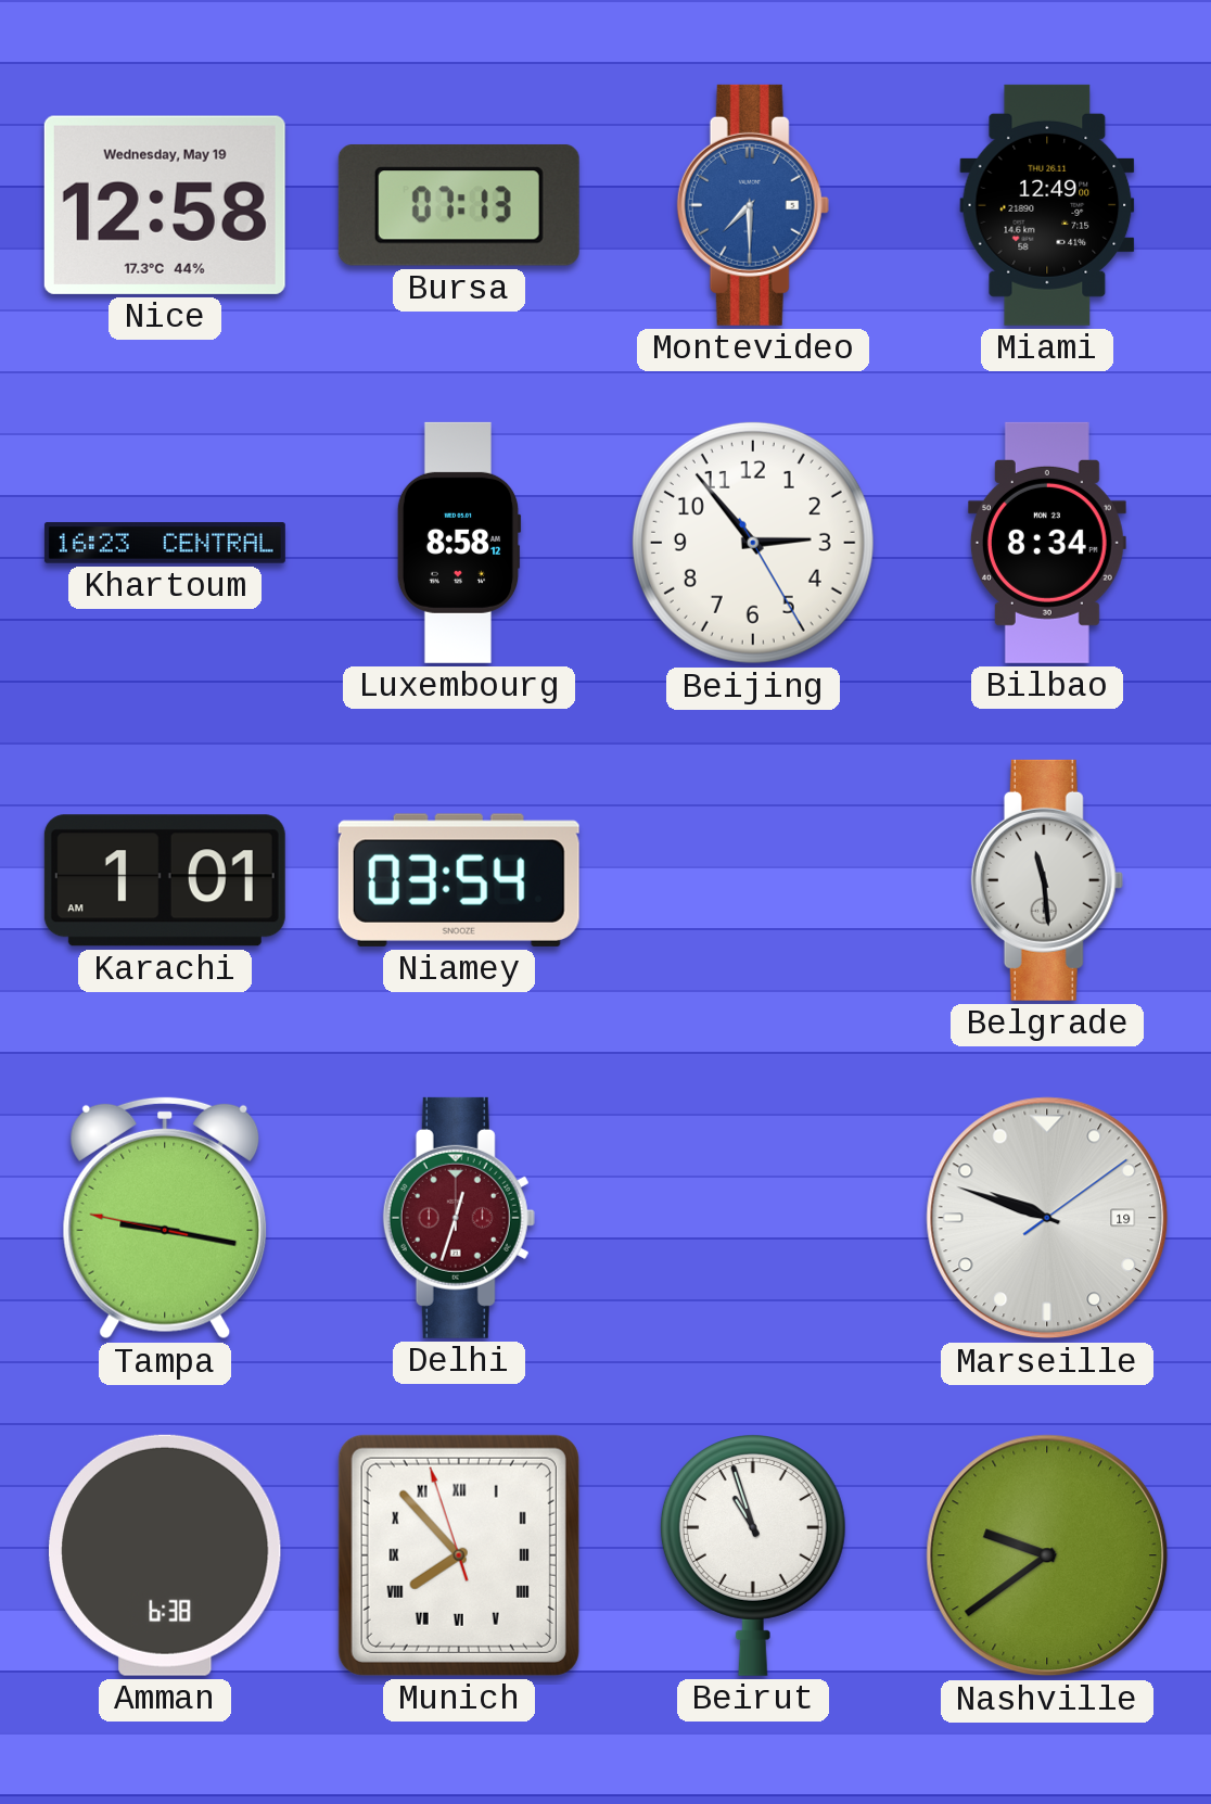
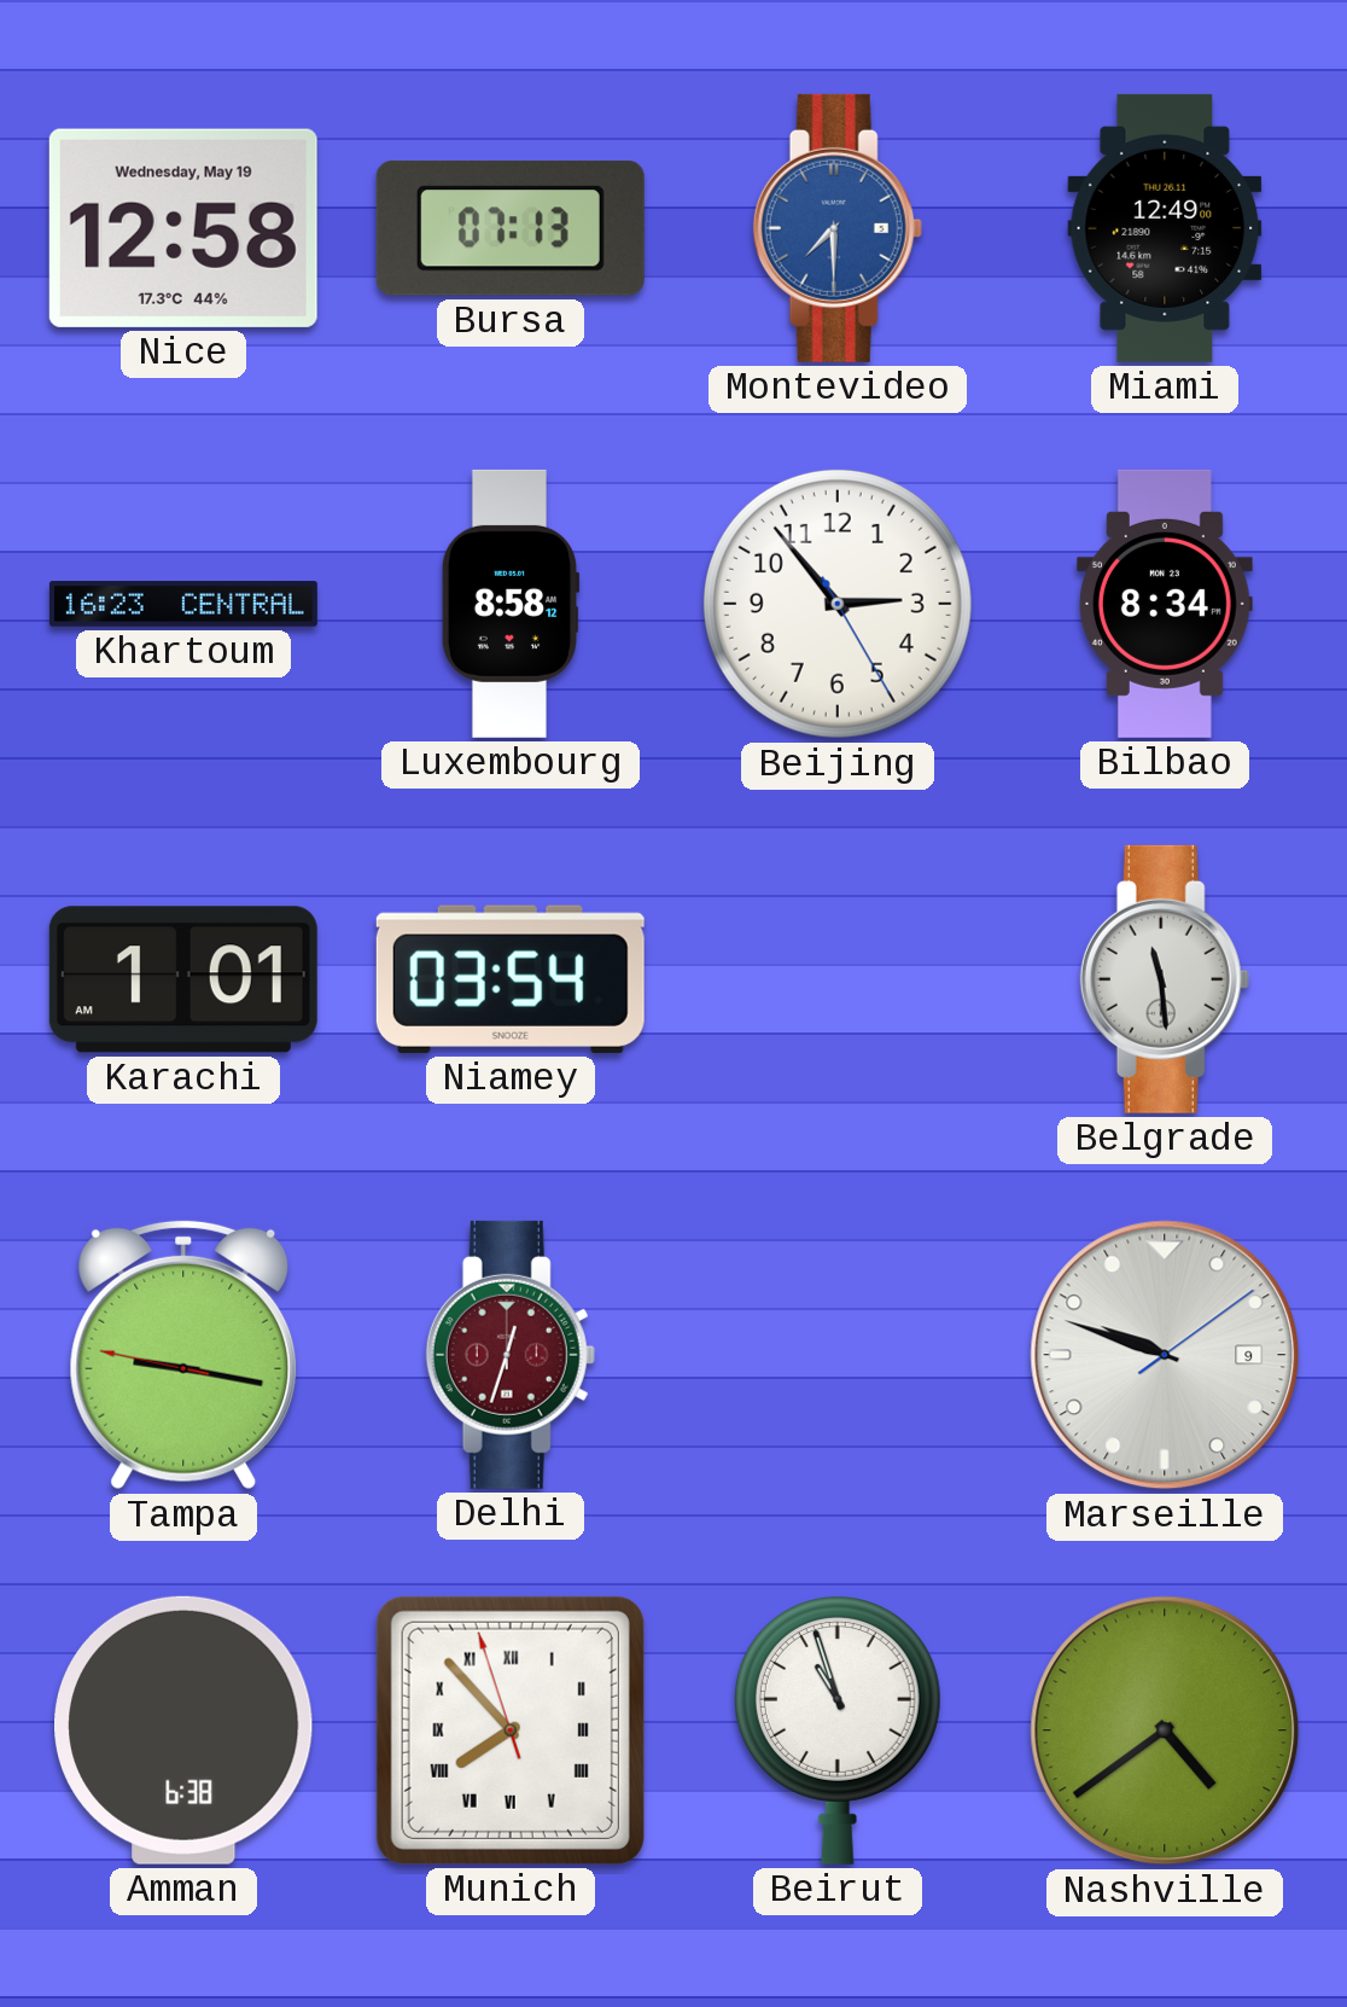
Marseille date: 19 -> 9 (1165, 1355)
Nashville: 9:39 -> 4:39 (1165, 1730)
